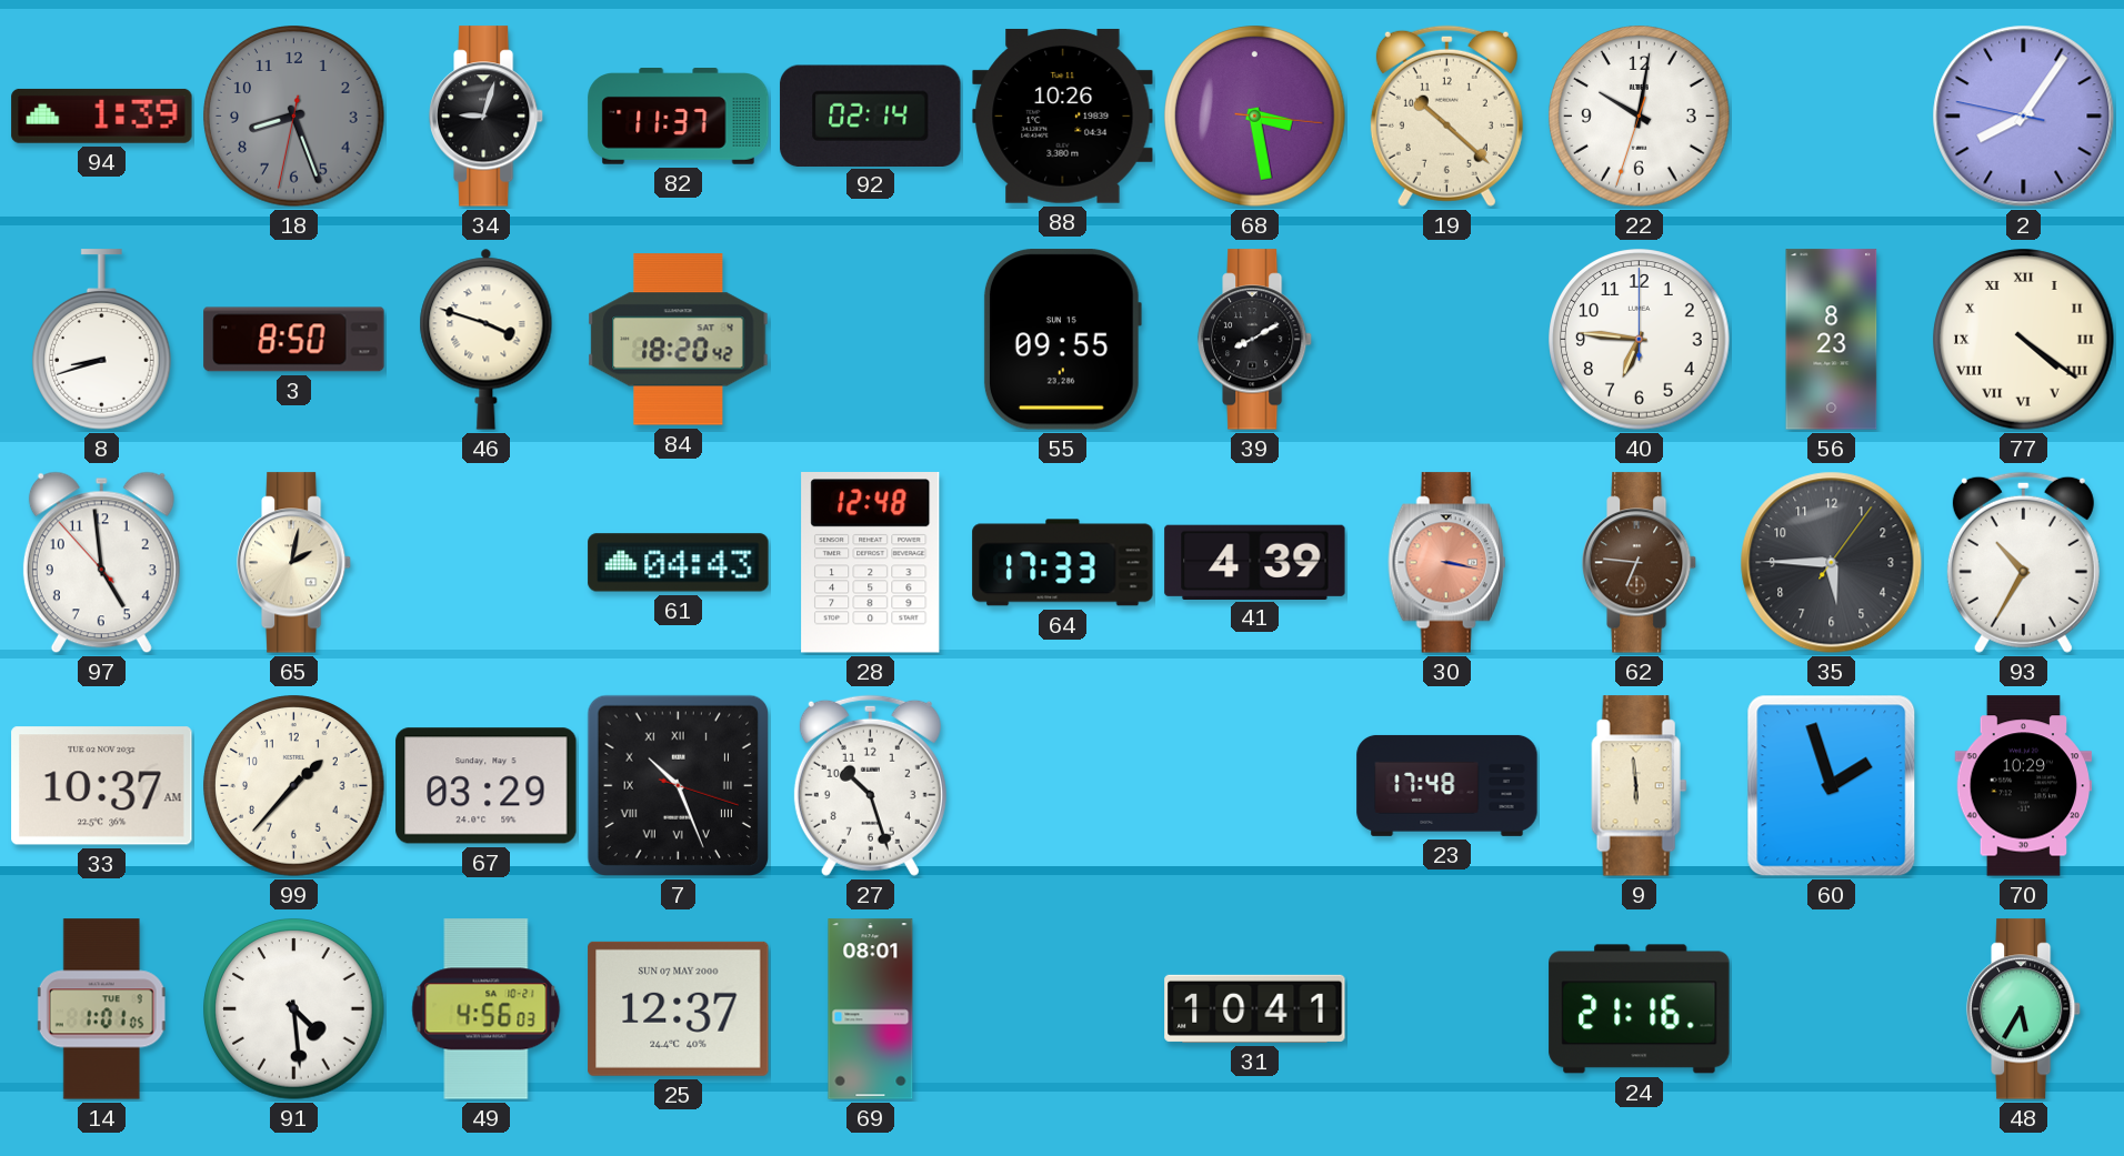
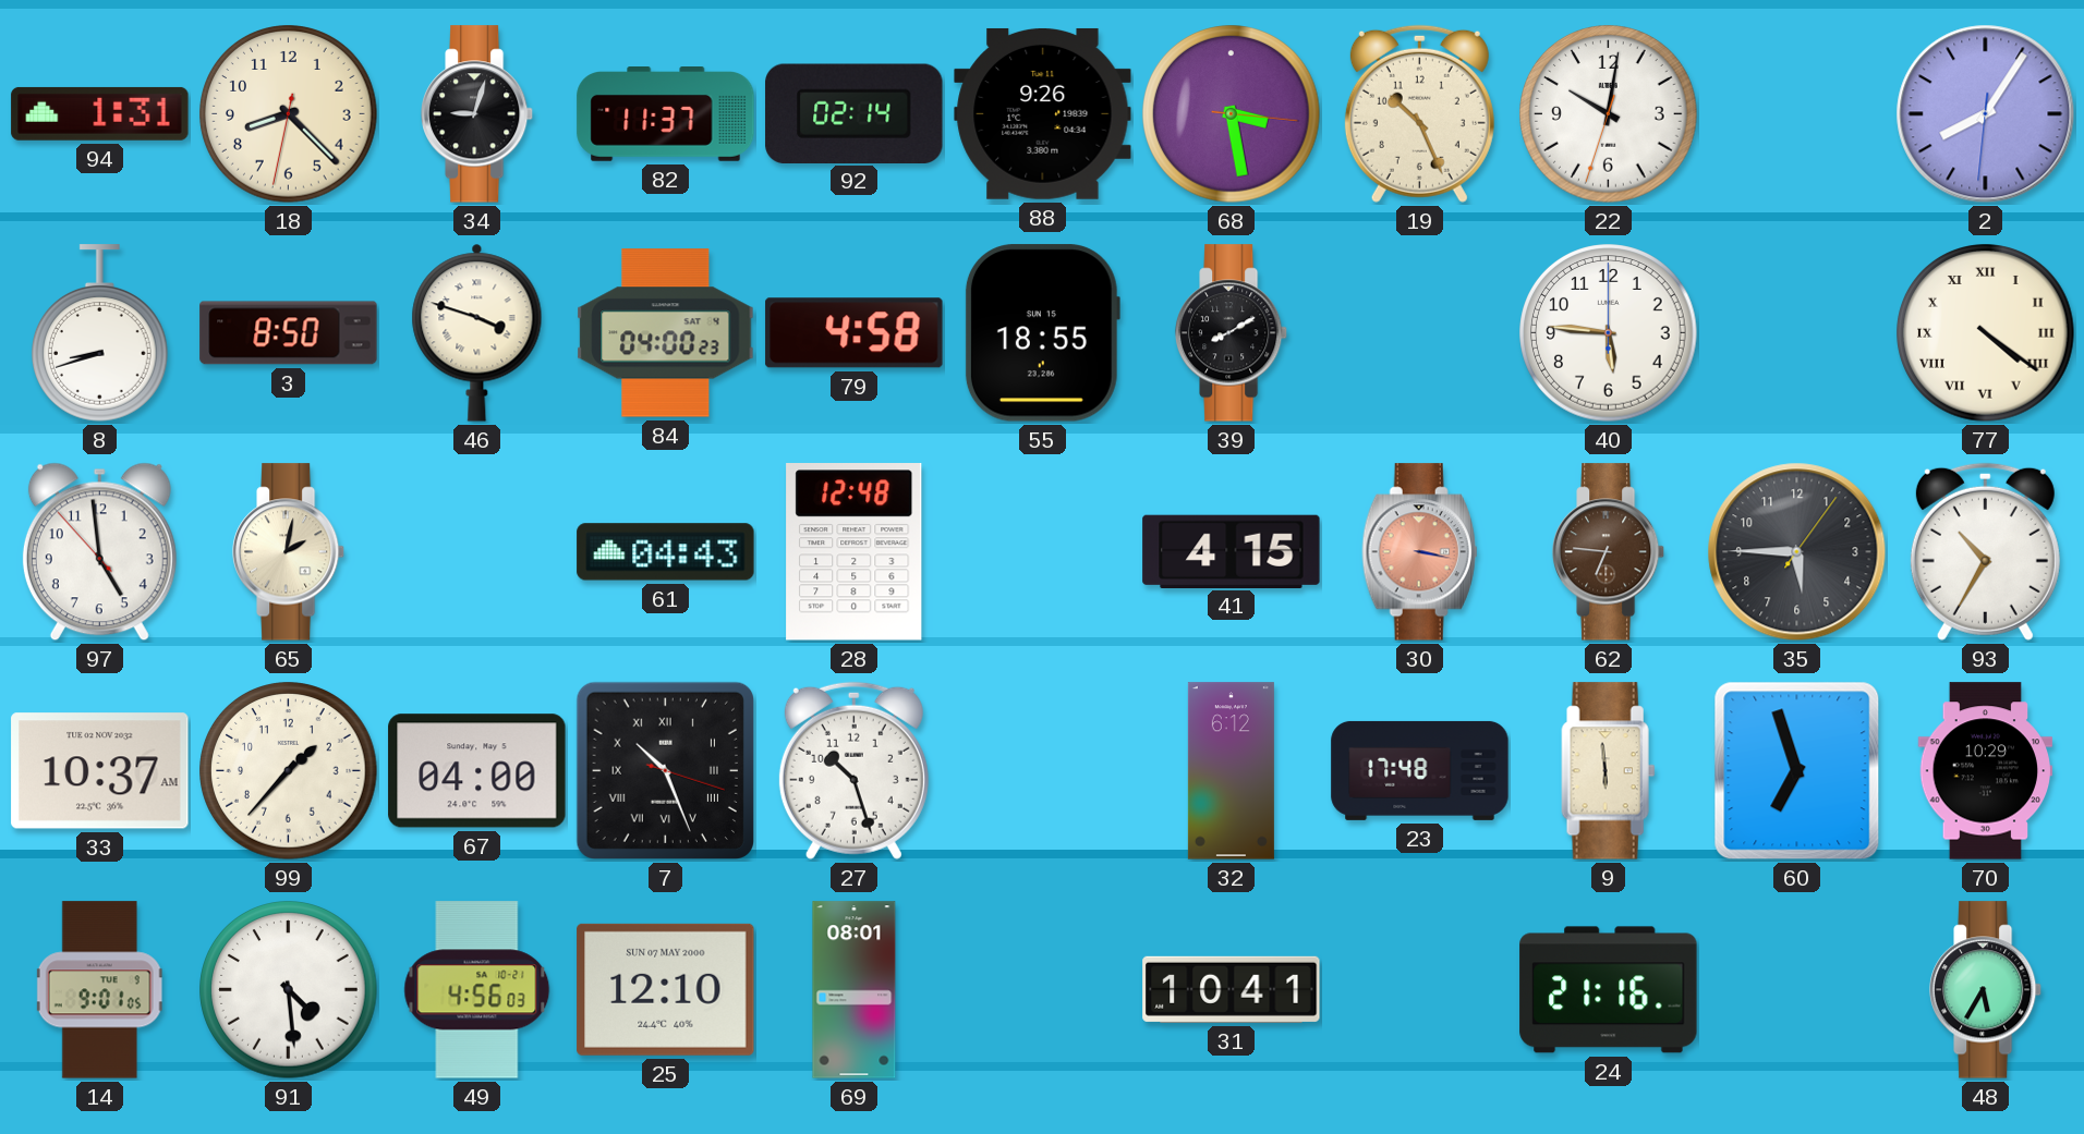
94: 1:39 -> 1:31 (100, 113)
18: 8:26 -> 8:22 (289, 114)
18 dial: grey -> cream (289, 114)
88: 10:26 -> 9:26 (1043, 113)
19: 10:22 -> 10:26 (1419, 113)
2: 8:05:47 -> 8:05:31 (1986, 114)
84: 18:20 -> 04:00 (666, 333)
79: none -> 4:58 (855, 333)
55: 09:55 -> 18:55 (1042, 333)
40: 6:46 -> 5:46 (1609, 333)
56: 8:23 -> none (1832, 340)
64: 17:33 -> none (1063, 563)
41: 4:39 -> 4:15 (1232, 551)
67: 03:29 -> 04:00 (477, 771)
32: none -> 6:12 (1231, 771)
60: 1:57 -> 6:57 (1797, 771)
14: 1:01 -> 9:01 (99, 990)
25: 12:37 -> 12:10 (666, 989)
